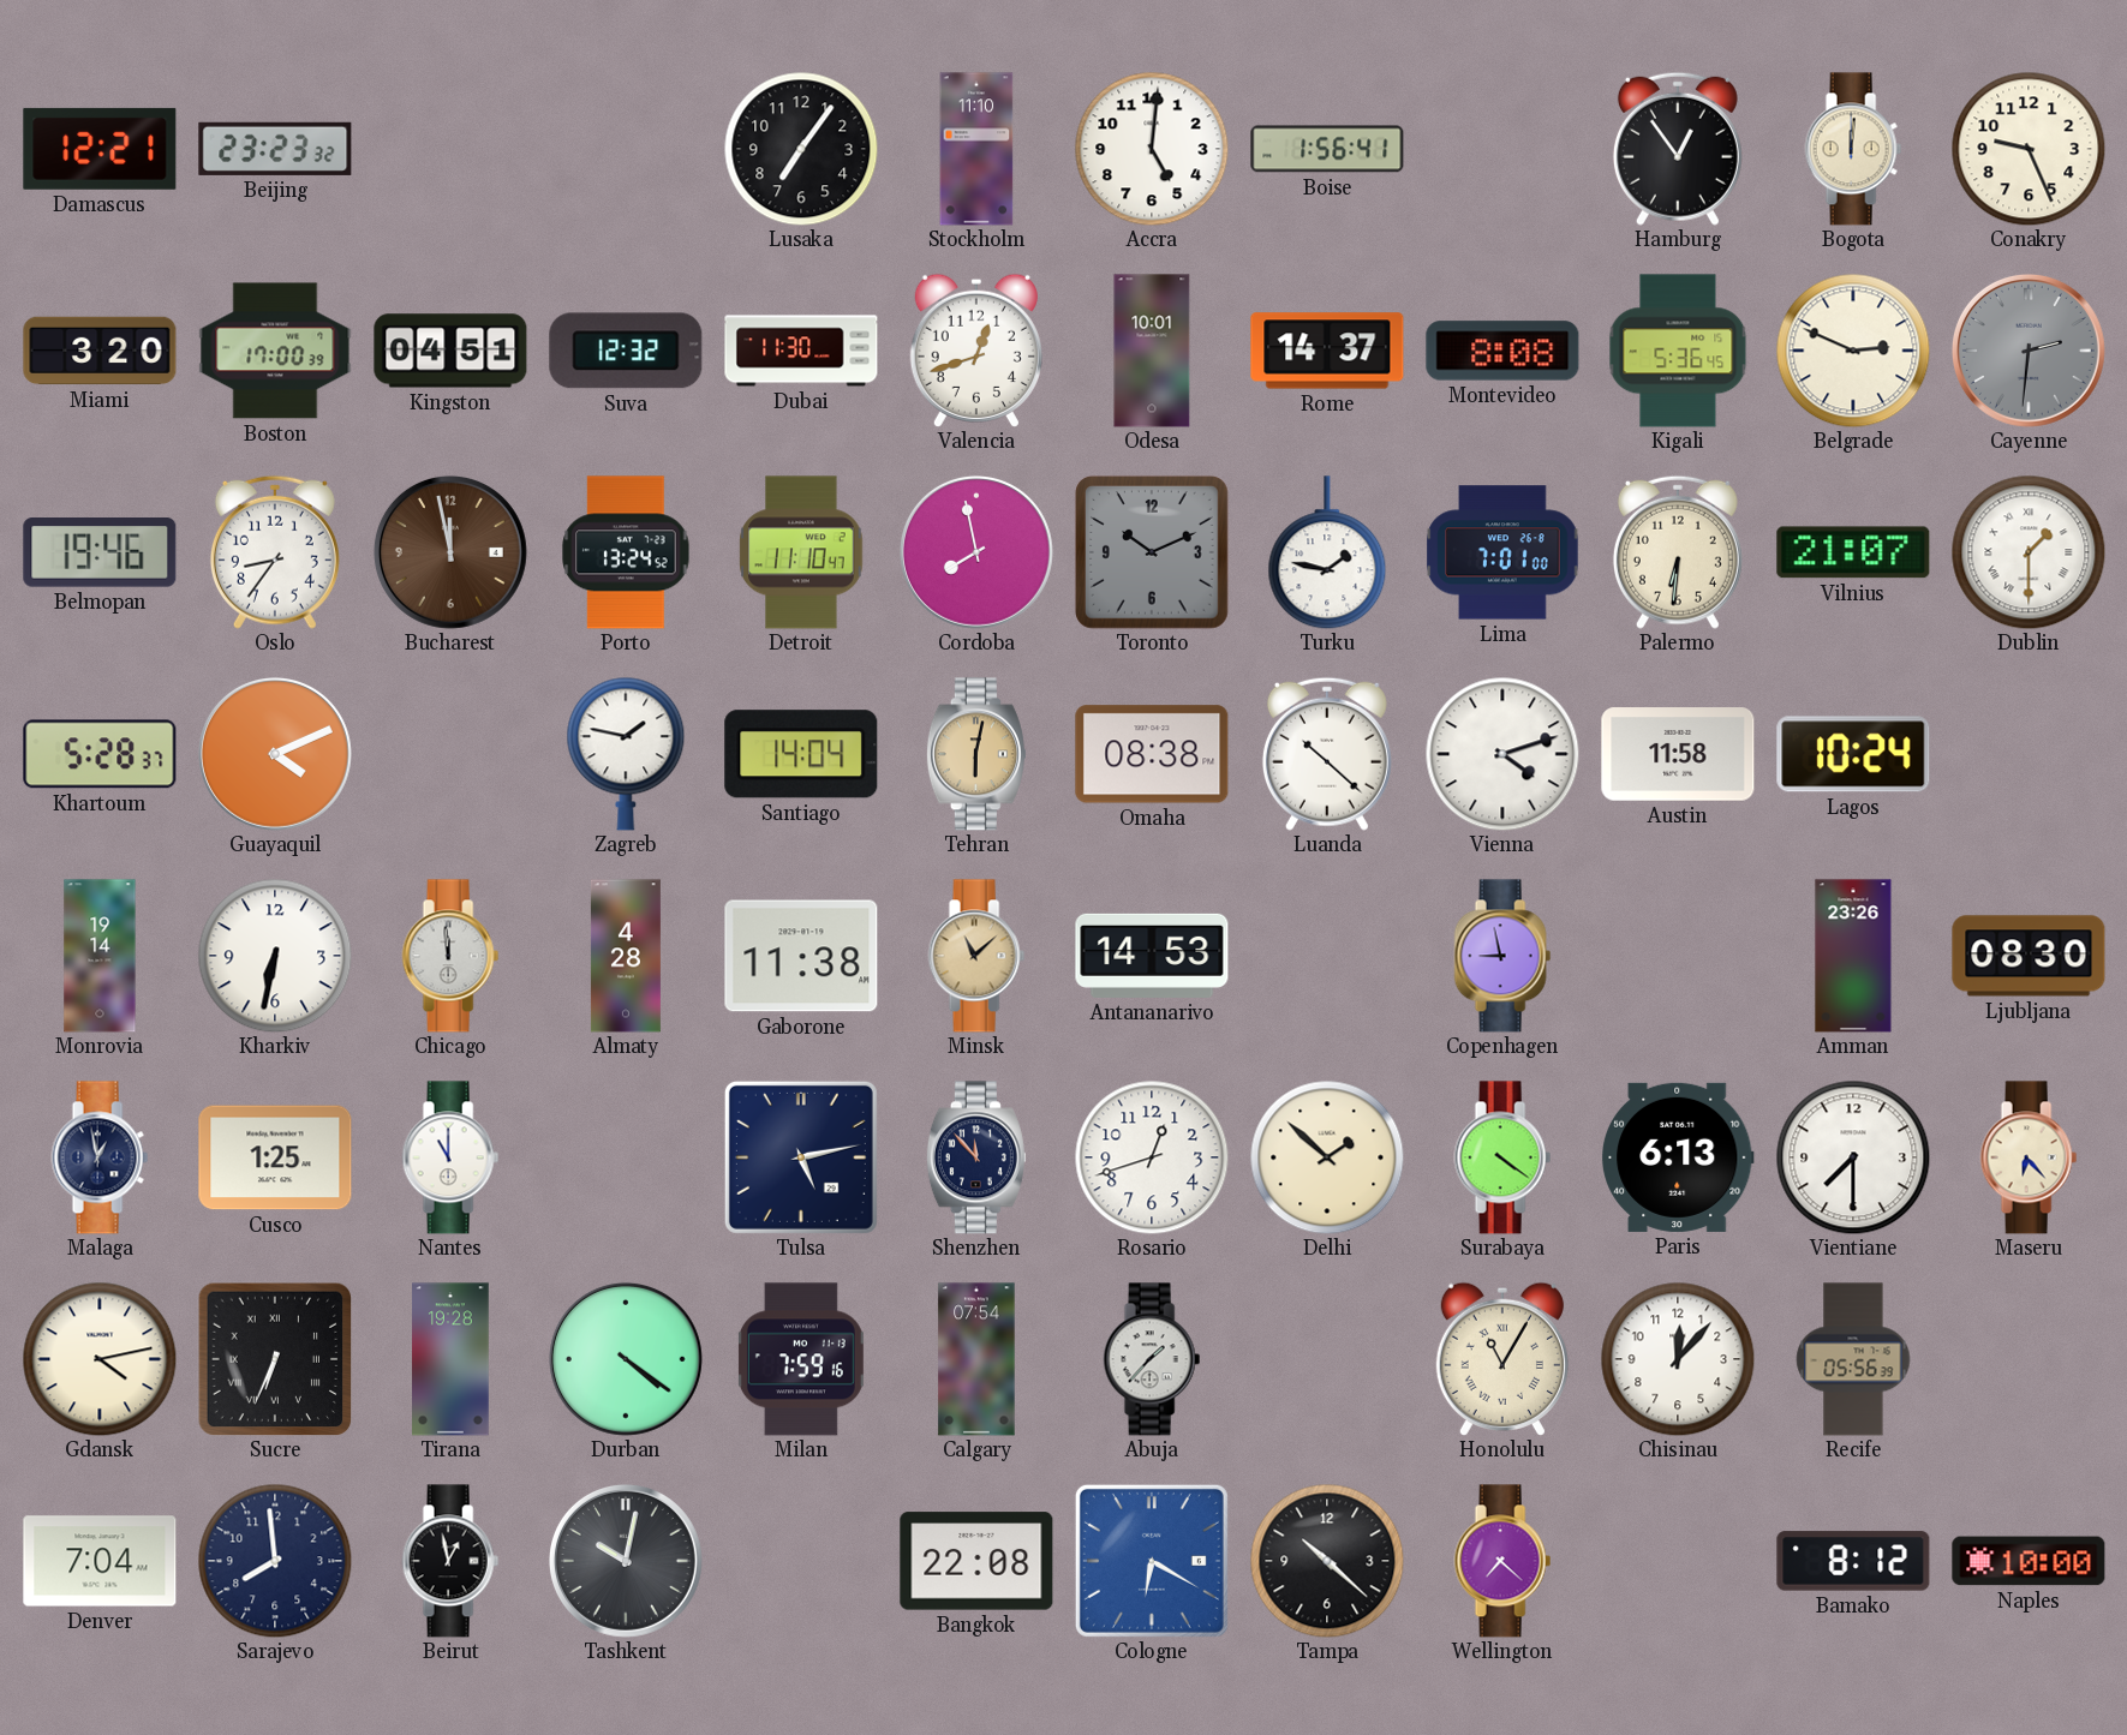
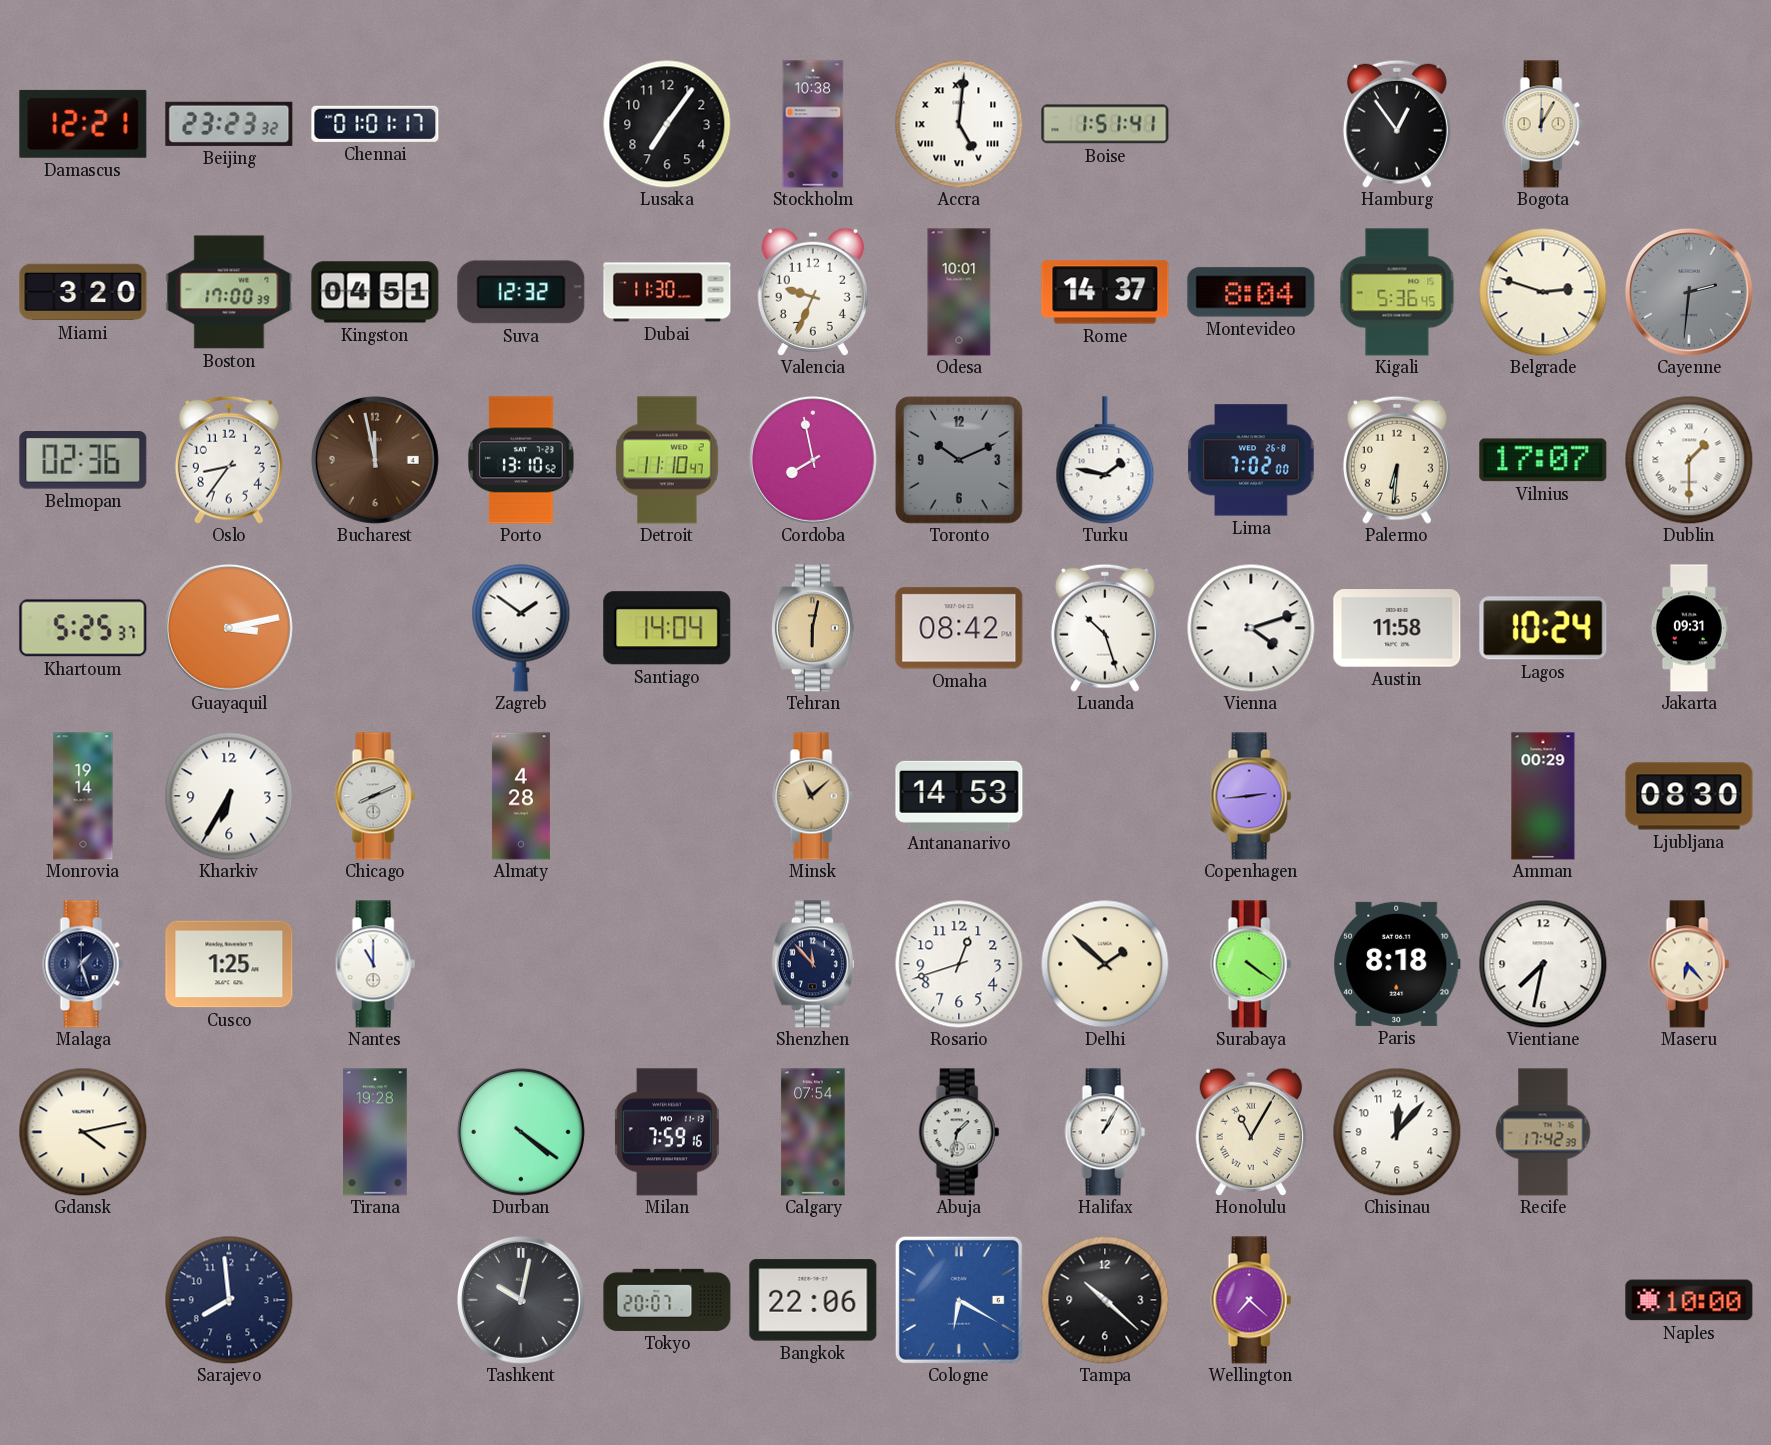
Chennai: none -> 01:01 (375, 124)
Stockholm: 11:10 -> 10:38 (813, 124)
Accra numerals: Arabic -> Roman (959, 124)
Boise: 1:56 -> 1:51 (1105, 124)
Bogota: 12:01 -> 12:05 (1543, 124)
Conakry: 9:26 -> none (2029, 149)
Valencia: 12:42 -> 9:34 (813, 292)
Montevideo: 8:08 -> 8:04 (1251, 292)
Belgrade: 2:49 -> 2:48 (1543, 292)
Belmopan: 19:46 -> 02:36 (83, 461)
Porto: 13:24 -> 13:10 (521, 460)
Lima: 7:01 -> 7:02 (1251, 460)
Vilnius: 21:07 -> 17:07 (1543, 460)
Khartoum: 5:28 -> 5:25 (83, 628)
Guayaquil: 4:11 -> 3:13 (229, 628)
Zagreb: 1:47 -> 1:51 (521, 628)
Omaha: 08:38 -> 08:42 (959, 628)
Luanda: 10:22 -> 10:27 (1105, 628)
Jakarta: none -> 09:31 (1689, 628)
Kharkiv: 6:32 -> 6:35 (229, 796)
Chicago: 11:59 -> 8:11 (375, 796)
Gaborone: 11:38 -> none (801, 956)
Copenhagen: 8:58 -> 2:44 (1251, 796)
Amman: 23:26 -> 00:29 (1543, 796)
Malaga: 12:58 -> 1:27 (83, 964)
Tulsa: 5:13 -> none (801, 1157)
Paris: 6:13 -> 8:18 (1398, 964)
Vientiane: 7:30 -> 7:32 (1543, 964)
Sucre: 6:34 -> none (275, 1359)
Abuja: 1:37 -> 1:32 (959, 1132)
Halifax: none -> 1:05 (1105, 1132)
Recife: 05:56 -> 17:42 (1543, 1132)
Denver: 7:04 -> none (100, 1561)
Beirut: 12:58 -> none (450, 1561)
Tokyo: none -> 20:07 (667, 1300)
Bangkok: 22:08 -> 22:06 (813, 1300)
Bamako: 8:12 -> none (1853, 1561)
